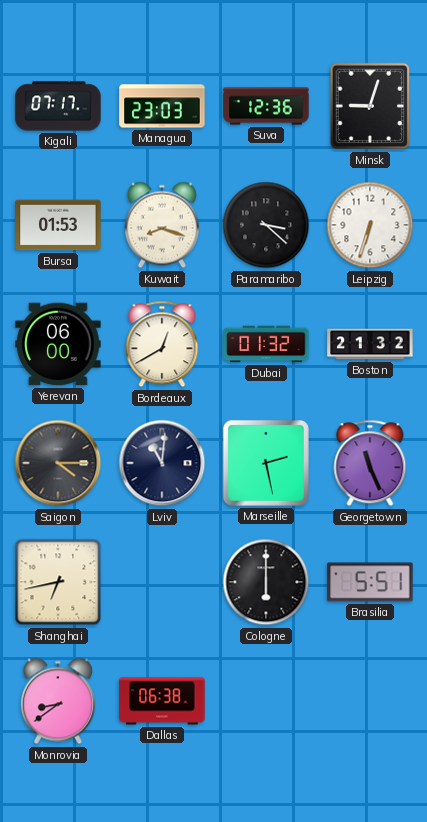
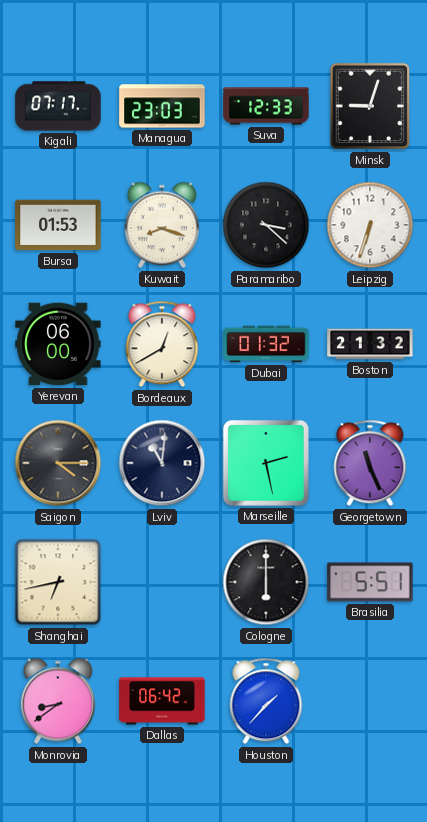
Suva: 12:36 -> 12:33 (266, 106)
Dallas: 06:38 -> 06:42 (162, 701)
Houston: none -> 1:37 (266, 701)
